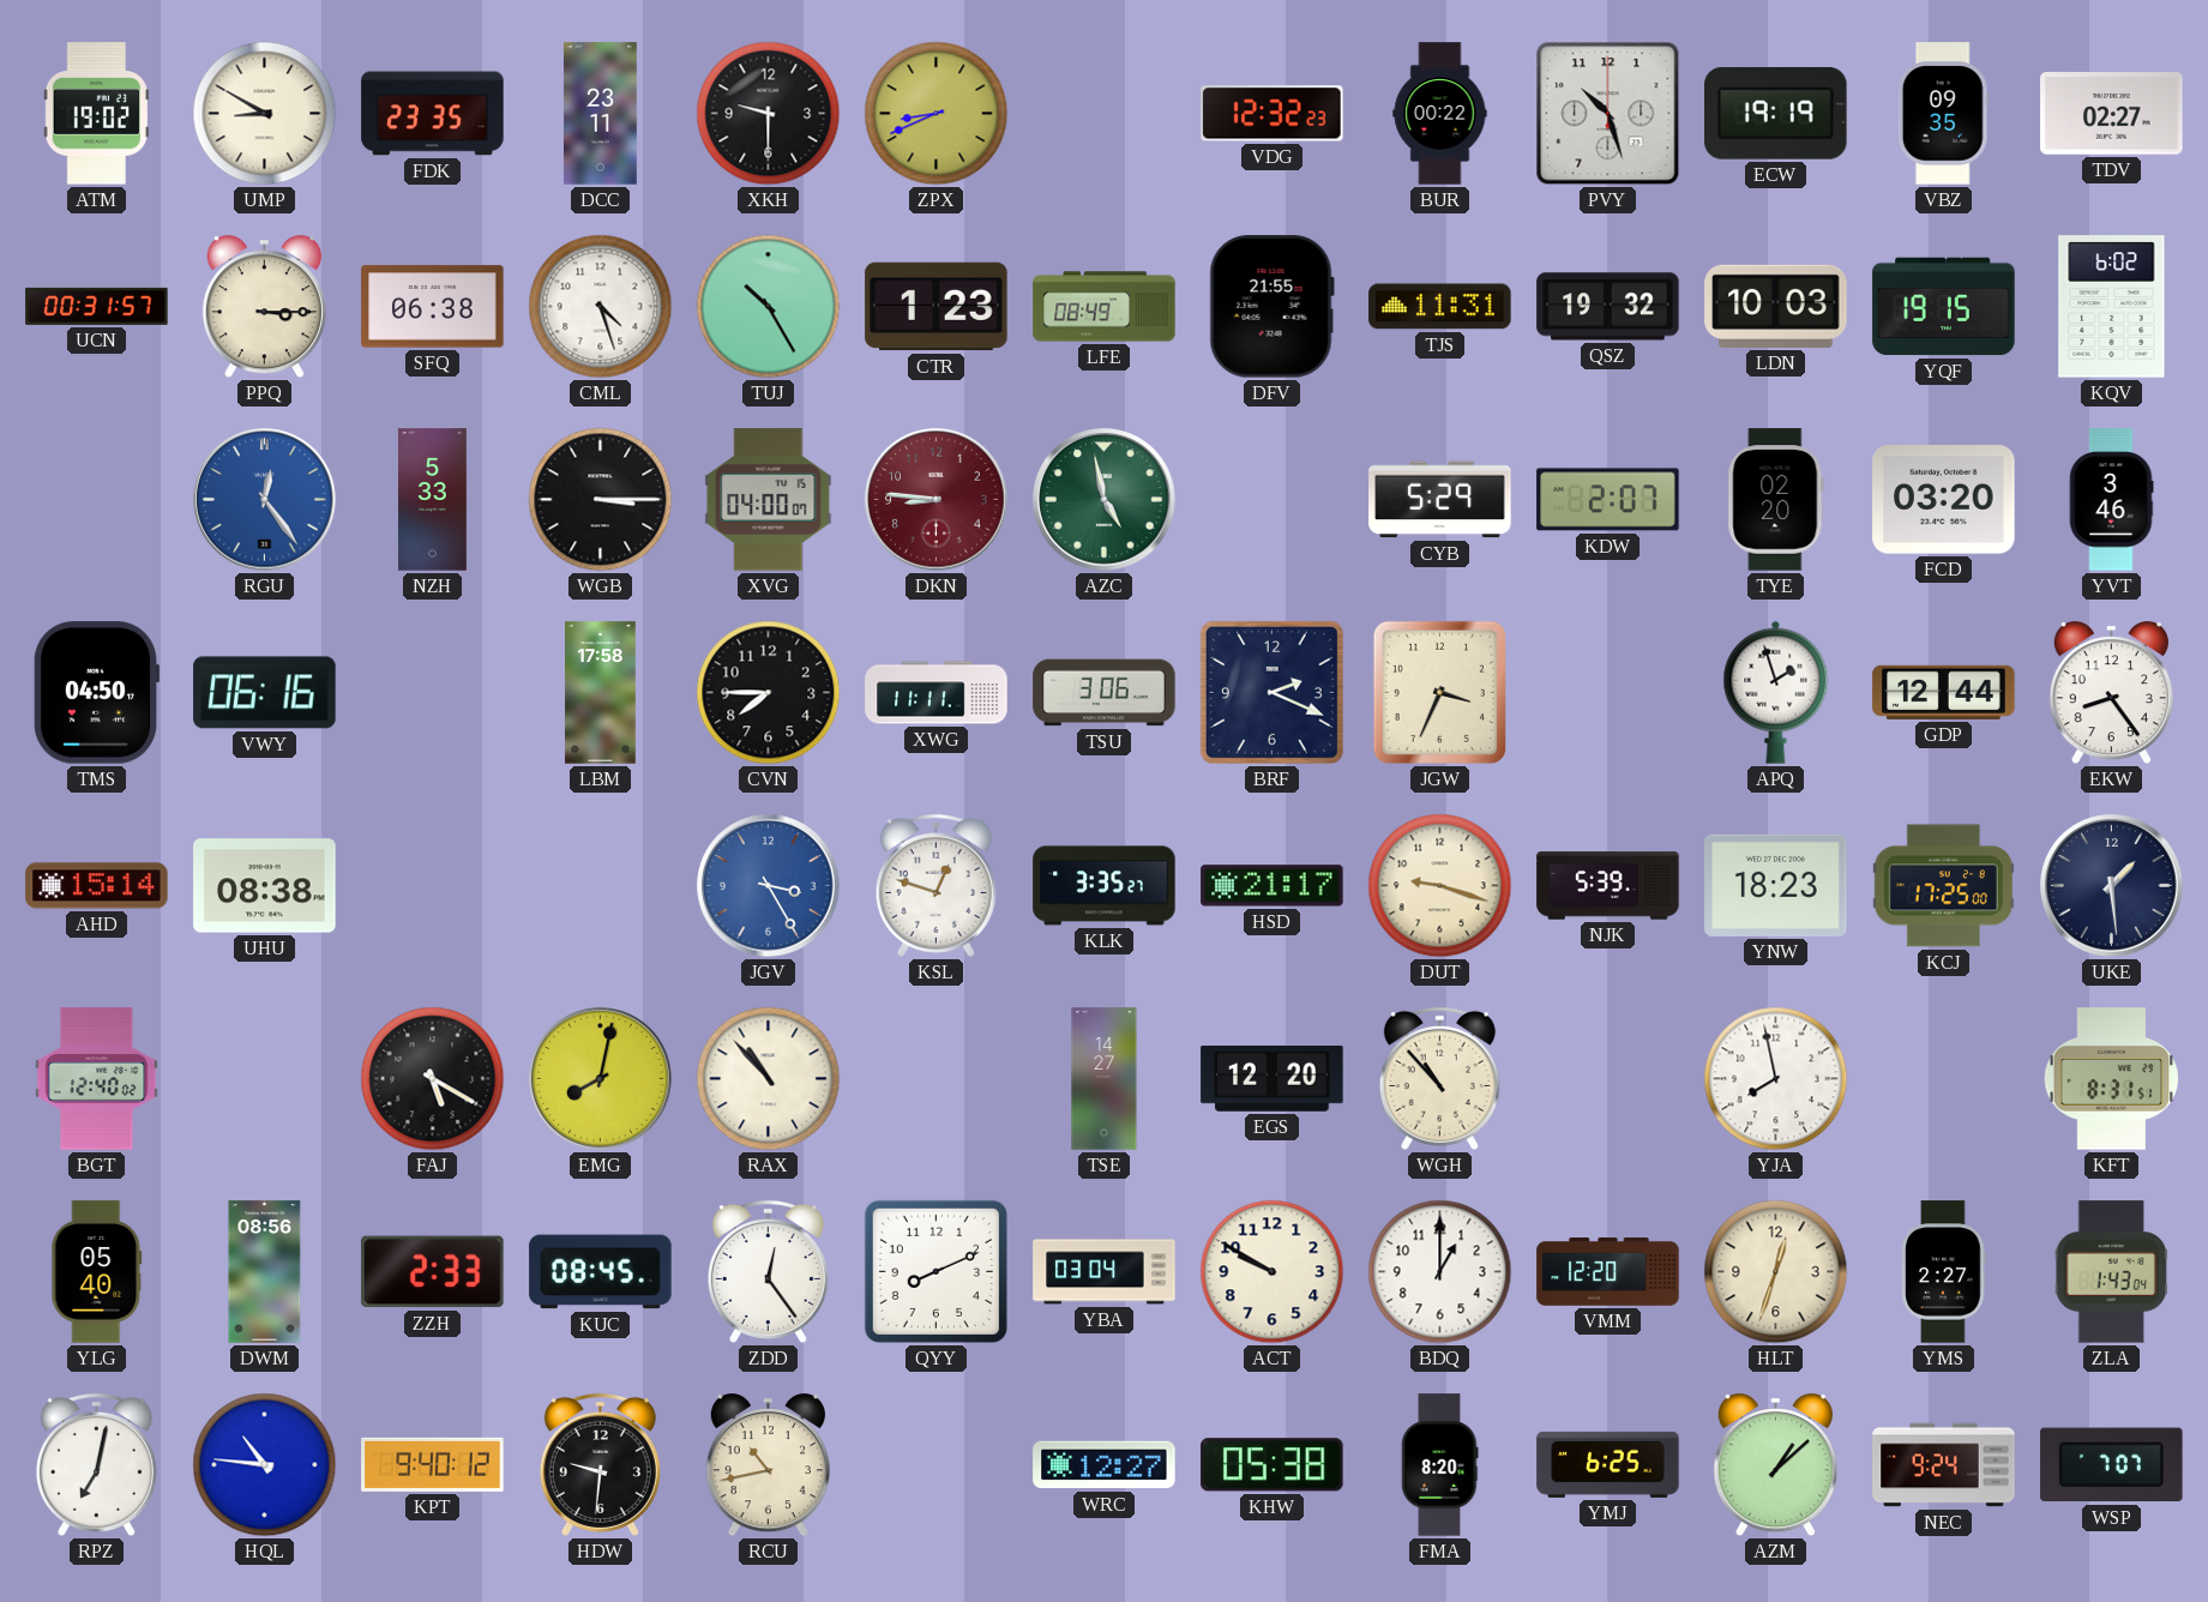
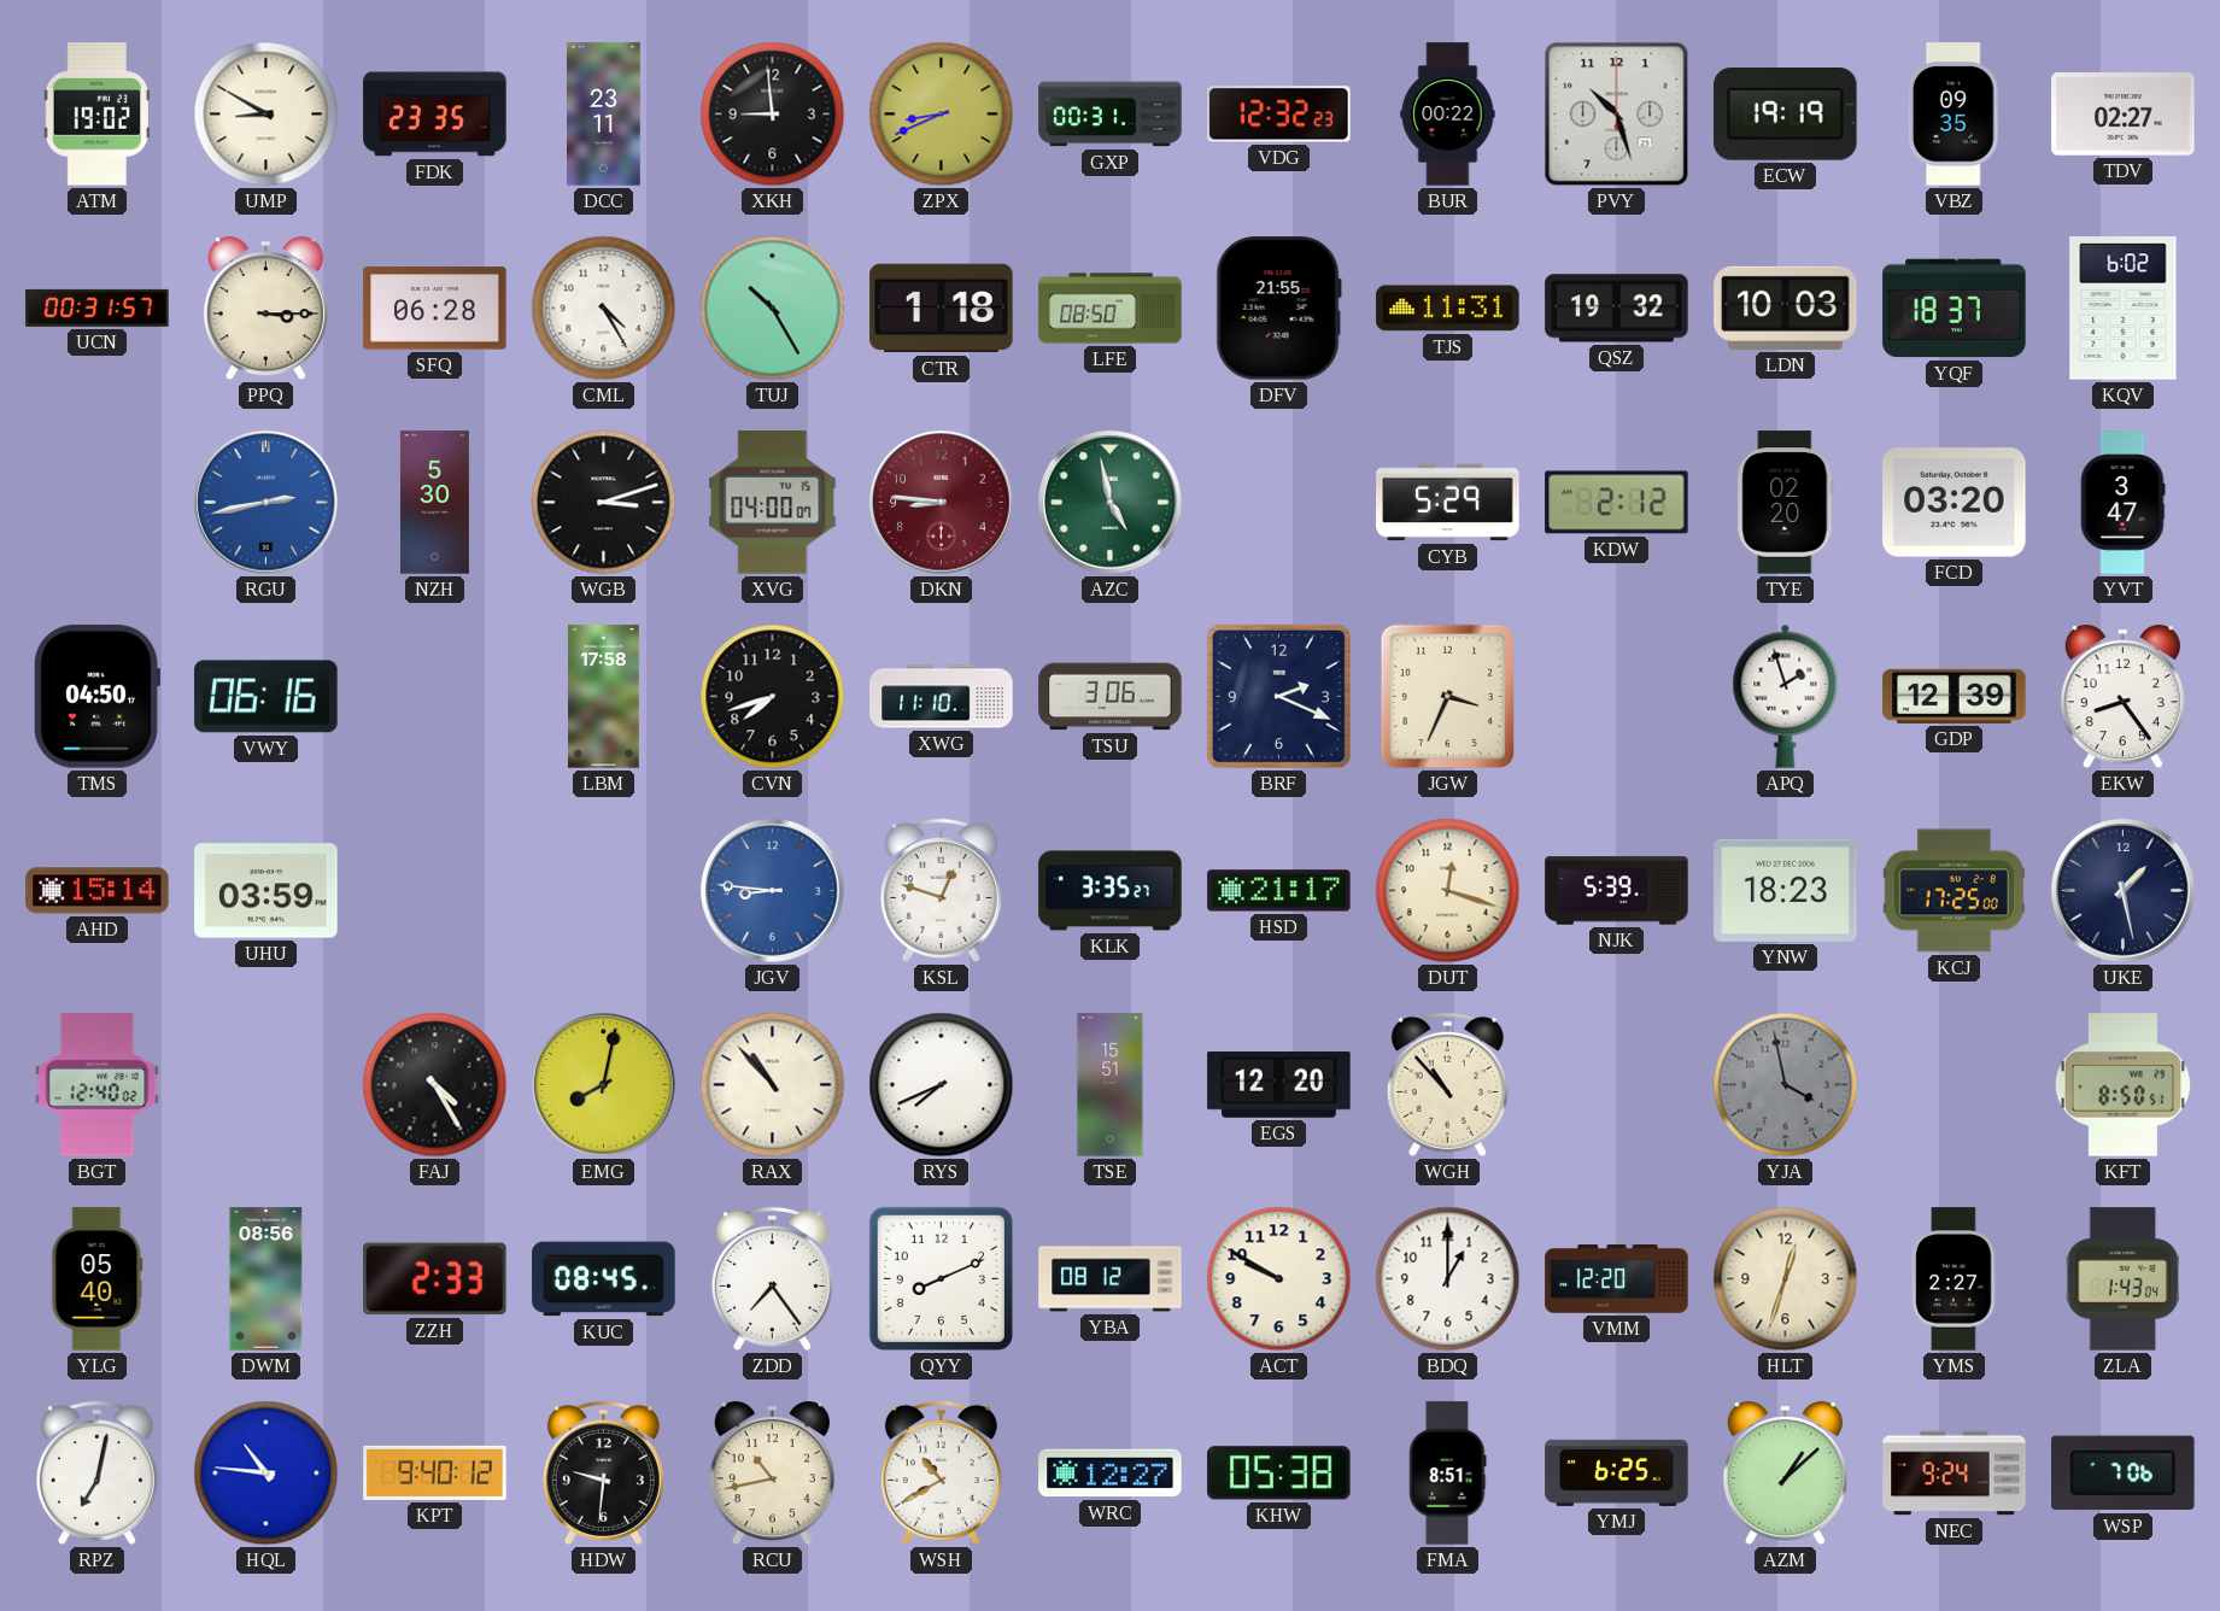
XKH: 9:30 -> 8:59 (773, 115)
GXP: none -> 00:31 (1111, 115)
SFQ: 06:38 -> 06:28 (435, 309)
CML: 4:27 -> 4:25 (604, 309)
CTR: 1:23 -> 1:18 (942, 309)
LFE: 08:49 -> 08:50 (1111, 309)
YQF: 19:15 -> 18:37 (1955, 309)
RGU: 12:24 -> 2:43 (266, 503)
NZH: 5:33 -> 5:30 (434, 503)
WGB: 3:15 -> 3:12 (604, 503)
KDW: 2:07 -> 2:12 (1617, 503)
YVT: 3:46 -> 3:47 (2122, 503)
CVN: 7:45 -> 7:42 (773, 697)
XWG: 11:11 -> 11:10 (942, 697)
GDP: 12:44 -> 12:39 (1955, 696)
UHU: 08:38 -> 03:59 (266, 891)
JGV: 3:25 -> 8:46 (773, 891)
DUT: 9:18 -> 12:18 (1448, 891)
UKE: 1:29 -> 1:28 (2124, 891)
FAJ: 5:20 -> 4:25 (435, 1085)
RYS: none -> 7:41 (942, 1085)
TSE: 14:27 -> 15:51 (1111, 1085)
YJA: 7:58 -> 3:58 (1786, 1085)
YJA dial: white -> grey (1786, 1085)
KFT: 8:31 -> 8:50 (2124, 1085)
ZDD: 12:24 -> 7:24 (772, 1278)
YBA: 03:04 -> 08:12 (1111, 1279)
WSH: none -> 10:40 (941, 1472)
FMA: 8:20 -> 8:51 (1448, 1474)
WSP: 7:07 -> 7:06 (2124, 1474)
